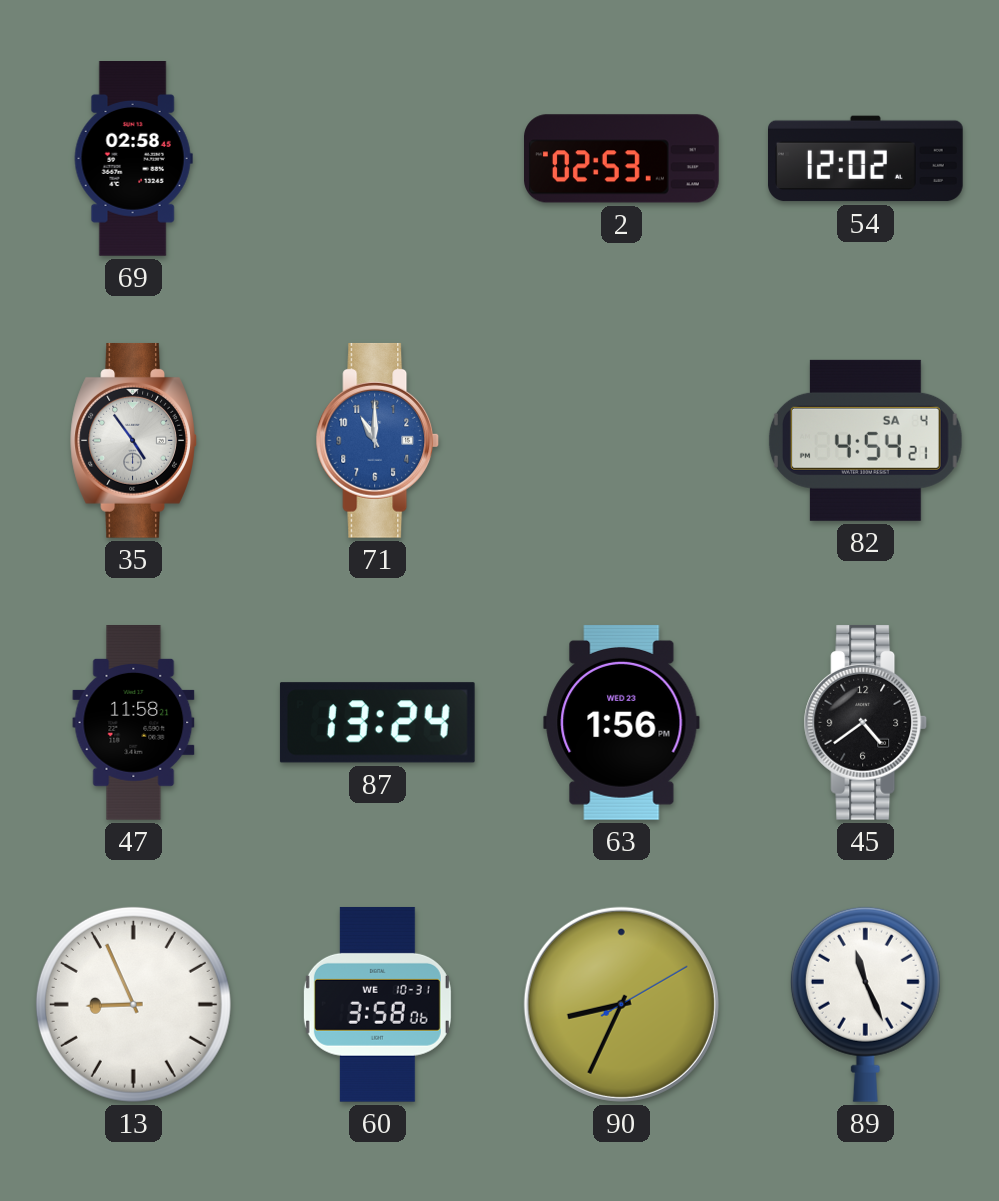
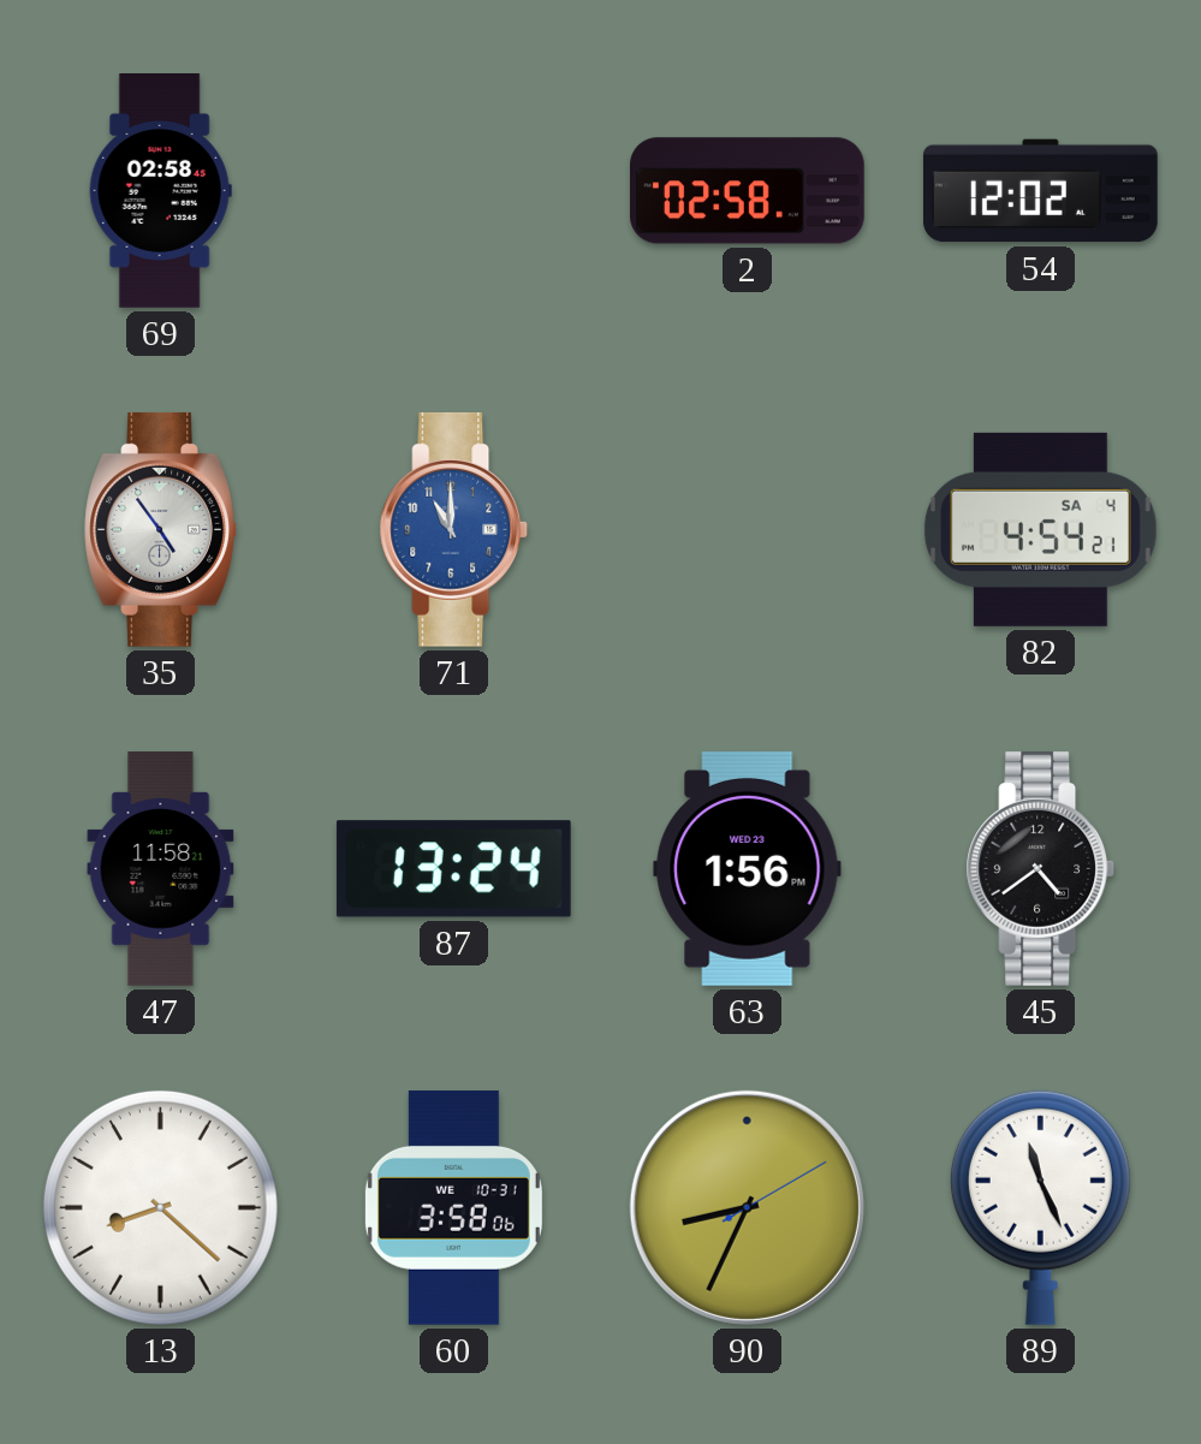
2: 02:53 -> 02:58 (748, 191)
13: 8:56 -> 8:22 (160, 1207)
